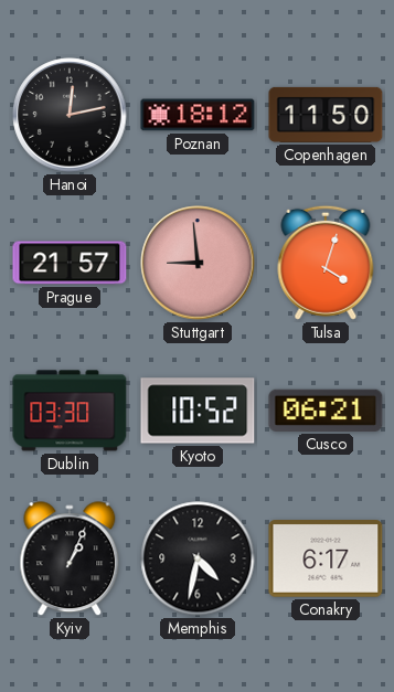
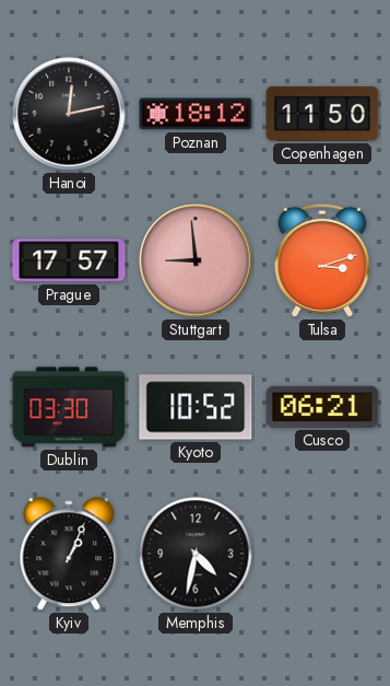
Prague: 21:57 -> 17:57 (69, 260)
Tulsa: 4:03 -> 3:12 (322, 260)
Conakry: 6:17 -> none (326, 560)
